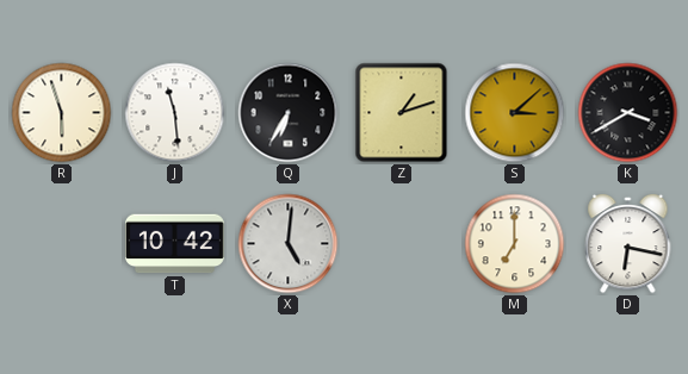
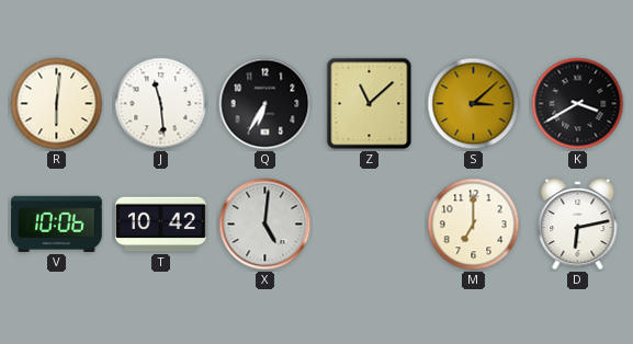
R: 5:57 -> 6:01 (57, 104)
Z: 1:12 -> 11:08 (370, 104)
V: none -> 10:06 (57, 223)
D: 6:17 -> 6:13 (578, 225)
